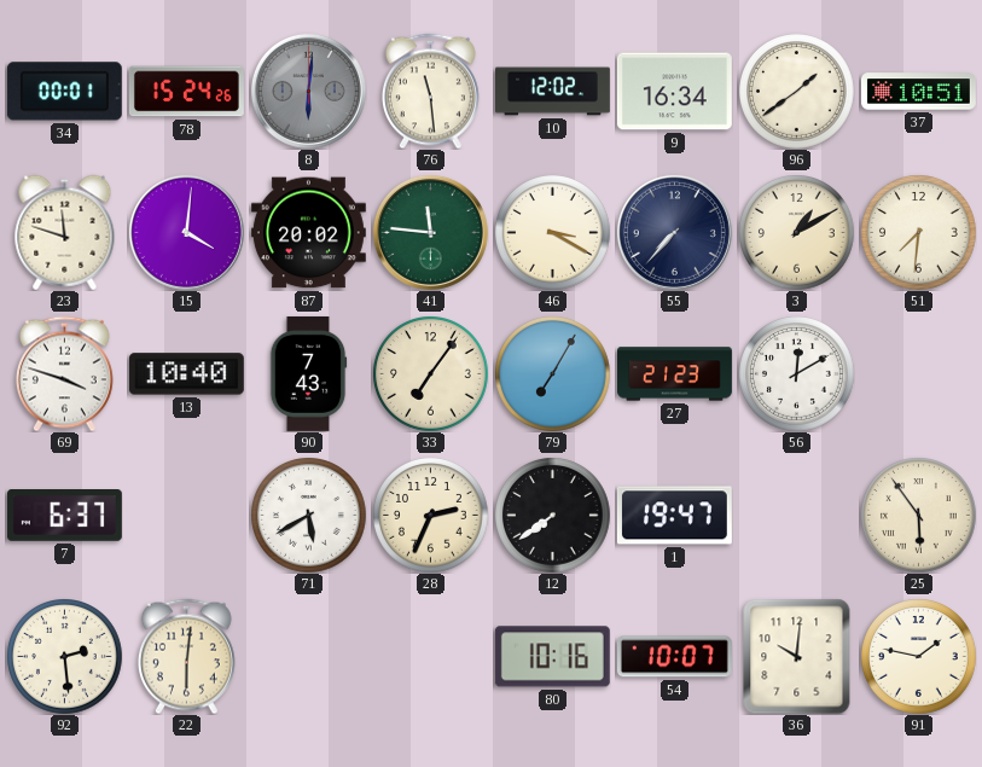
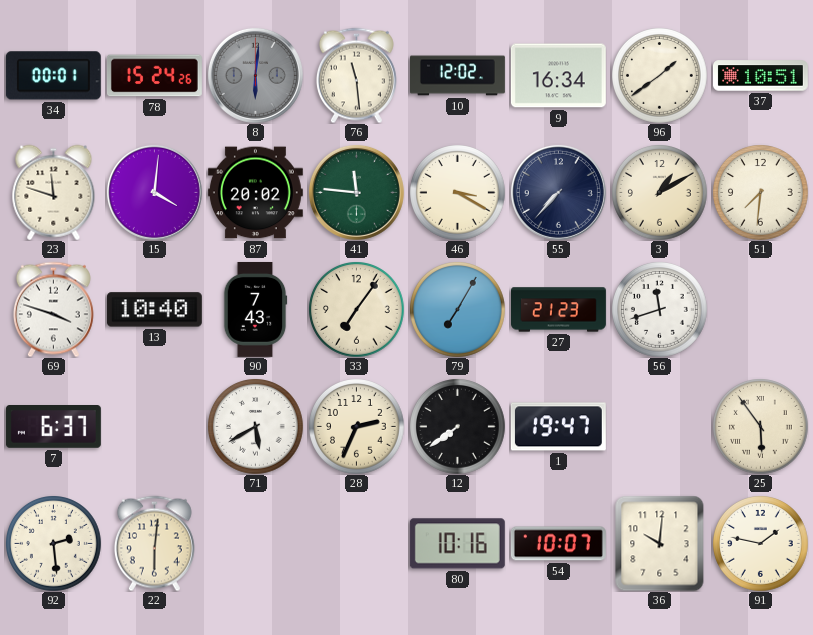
56: 12:10 -> 11:42 (660, 310)
